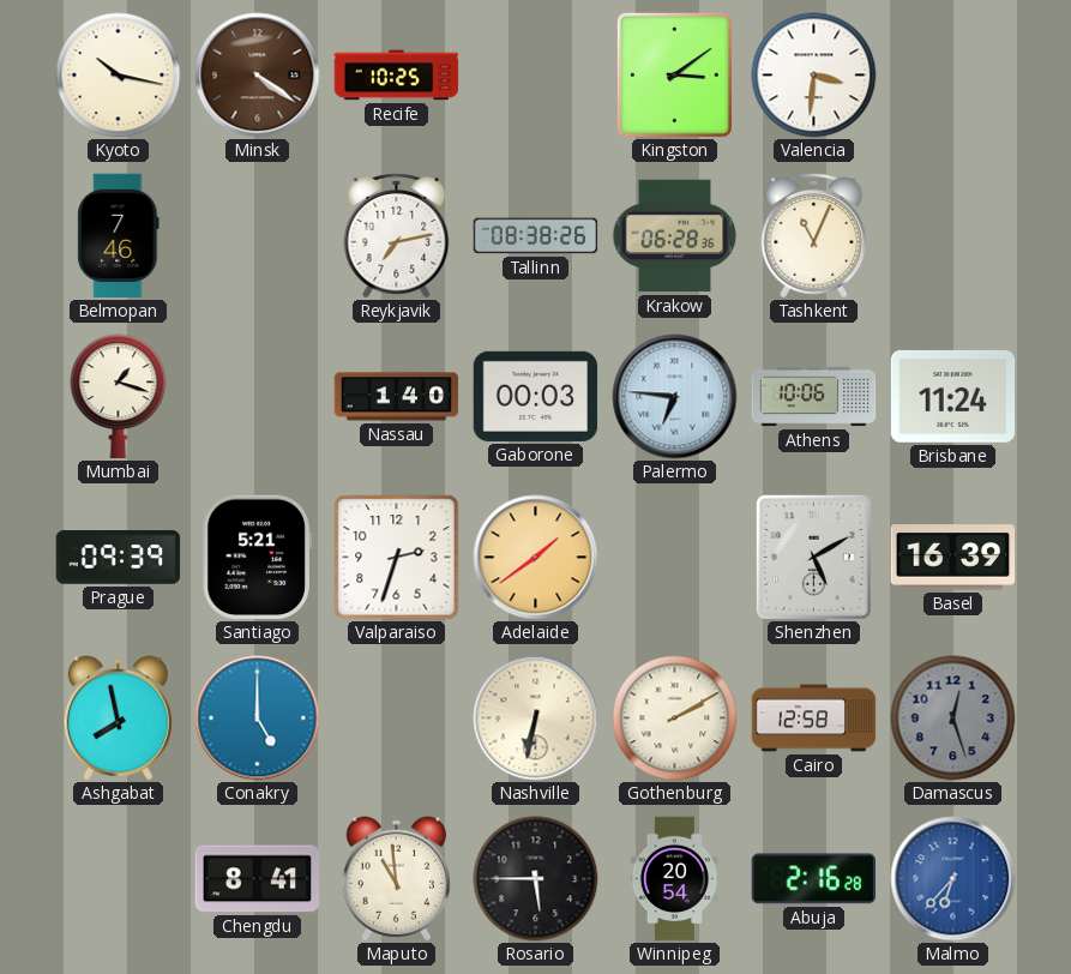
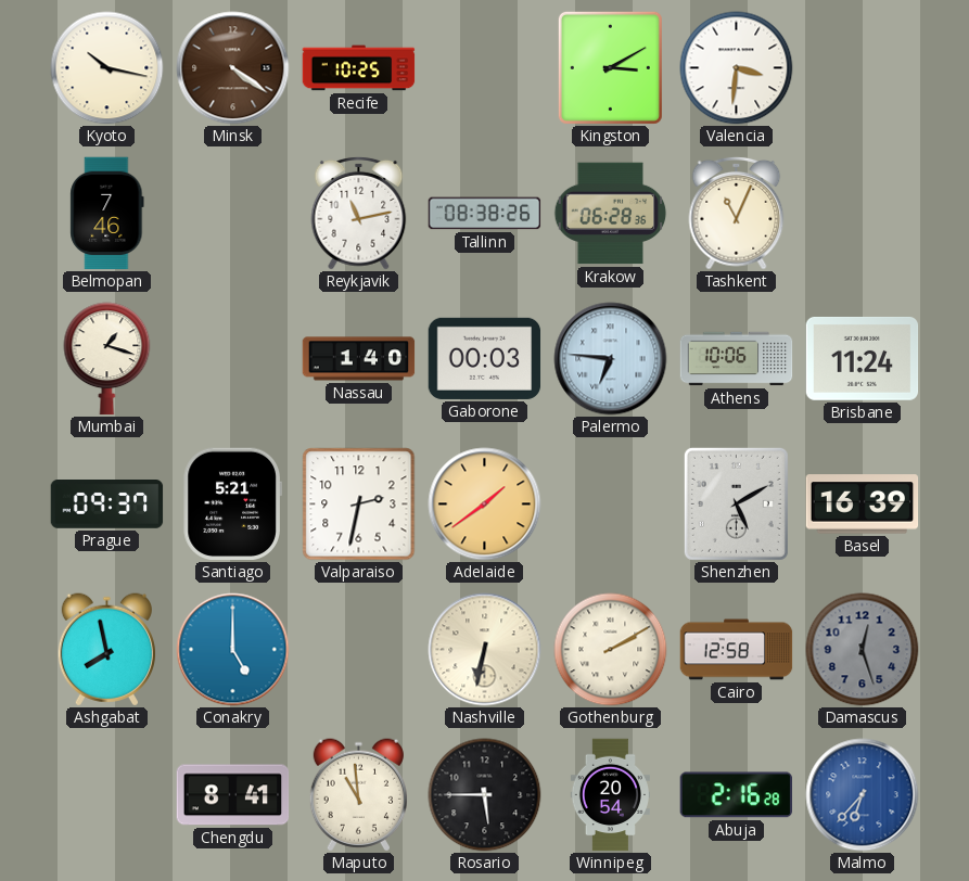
Kingston: 3:09 -> 3:10 (610, 67)
Reykjavik: 7:13 -> 11:13 (359, 213)
Prague: 09:39 -> 09:37 (107, 505)
Valparaiso: 2:33 -> 2:32 (359, 505)
